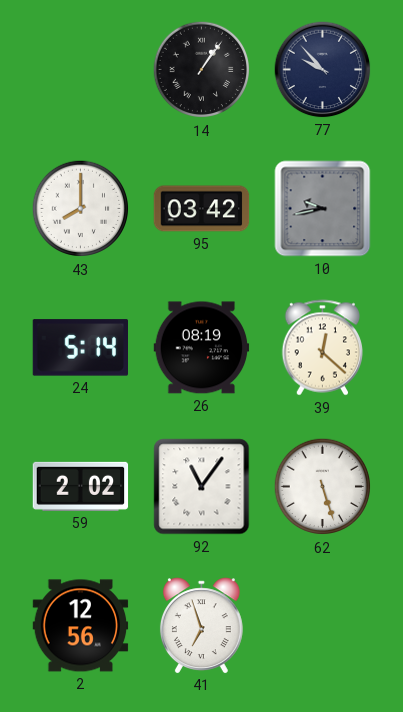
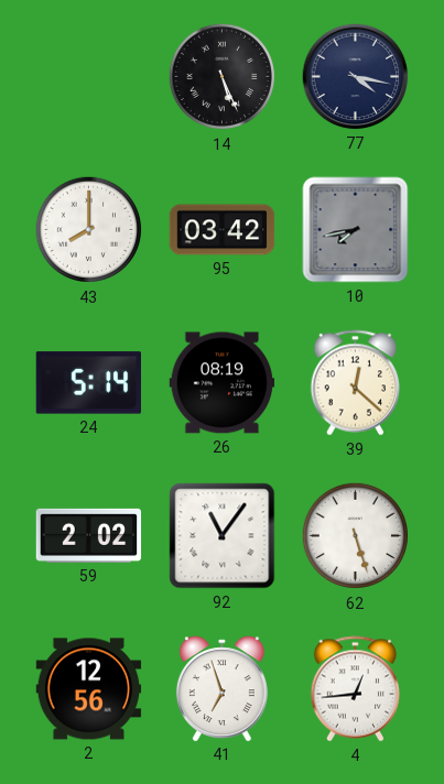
14: 1:06 -> 5:26 (223, 77)
77: 9:53 -> 4:17 (356, 77)
10: 9:43 -> 7:43 (356, 230)
4: none -> 12:44 (355, 689)
